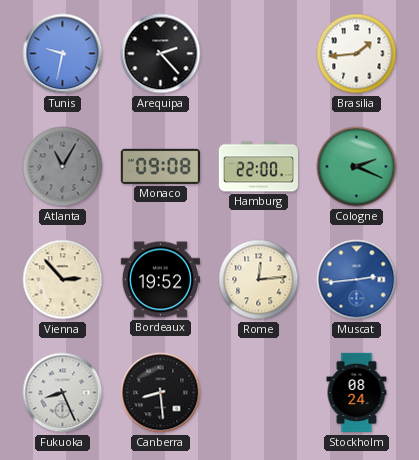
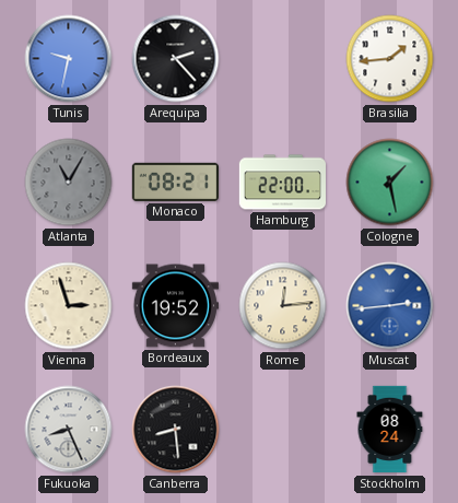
Monaco: 09:08 -> 08:21 (175, 182)
Cologne: 2:19 -> 1:28 (390, 183)
Vienna: 2:53 -> 2:57 (69, 306)
